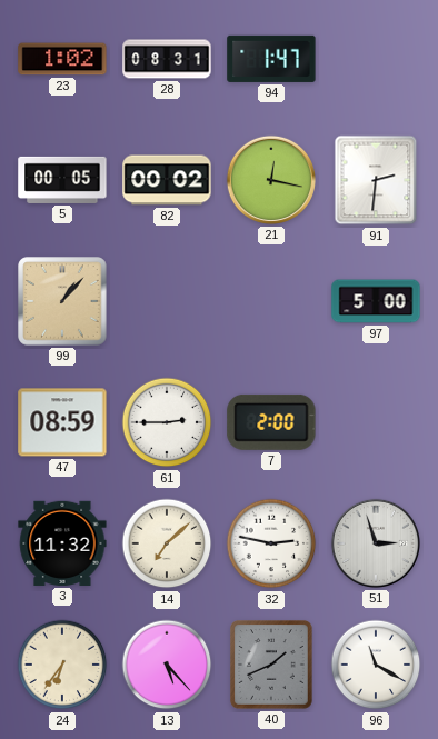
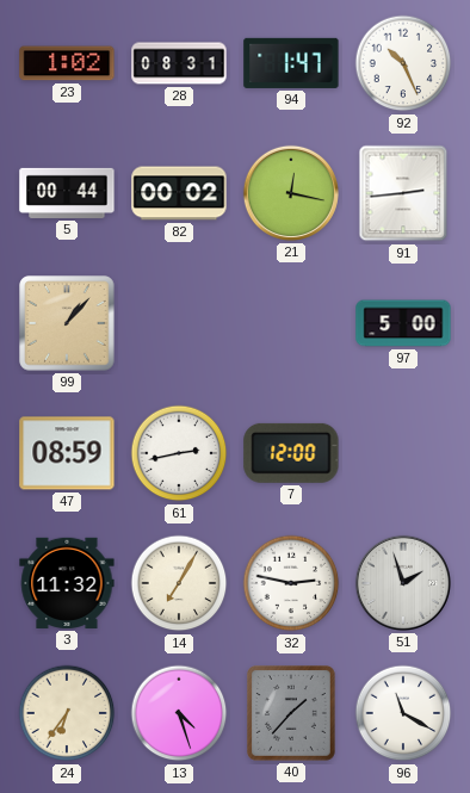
92: none -> 10:26 (403, 63)
5: 00:05 -> 00:44 (67, 193)
91: 2:31 -> 2:44 (403, 193)
61: 2:45 -> 2:43 (179, 453)
7: 2:00 -> 12:00 (291, 453)
14: 7:08 -> 7:05 (179, 583)
51: 2:57 -> 1:57 (403, 583)
13: 5:23 -> 4:27 (179, 713)
40: 1:41 -> 1:37 (292, 714)
